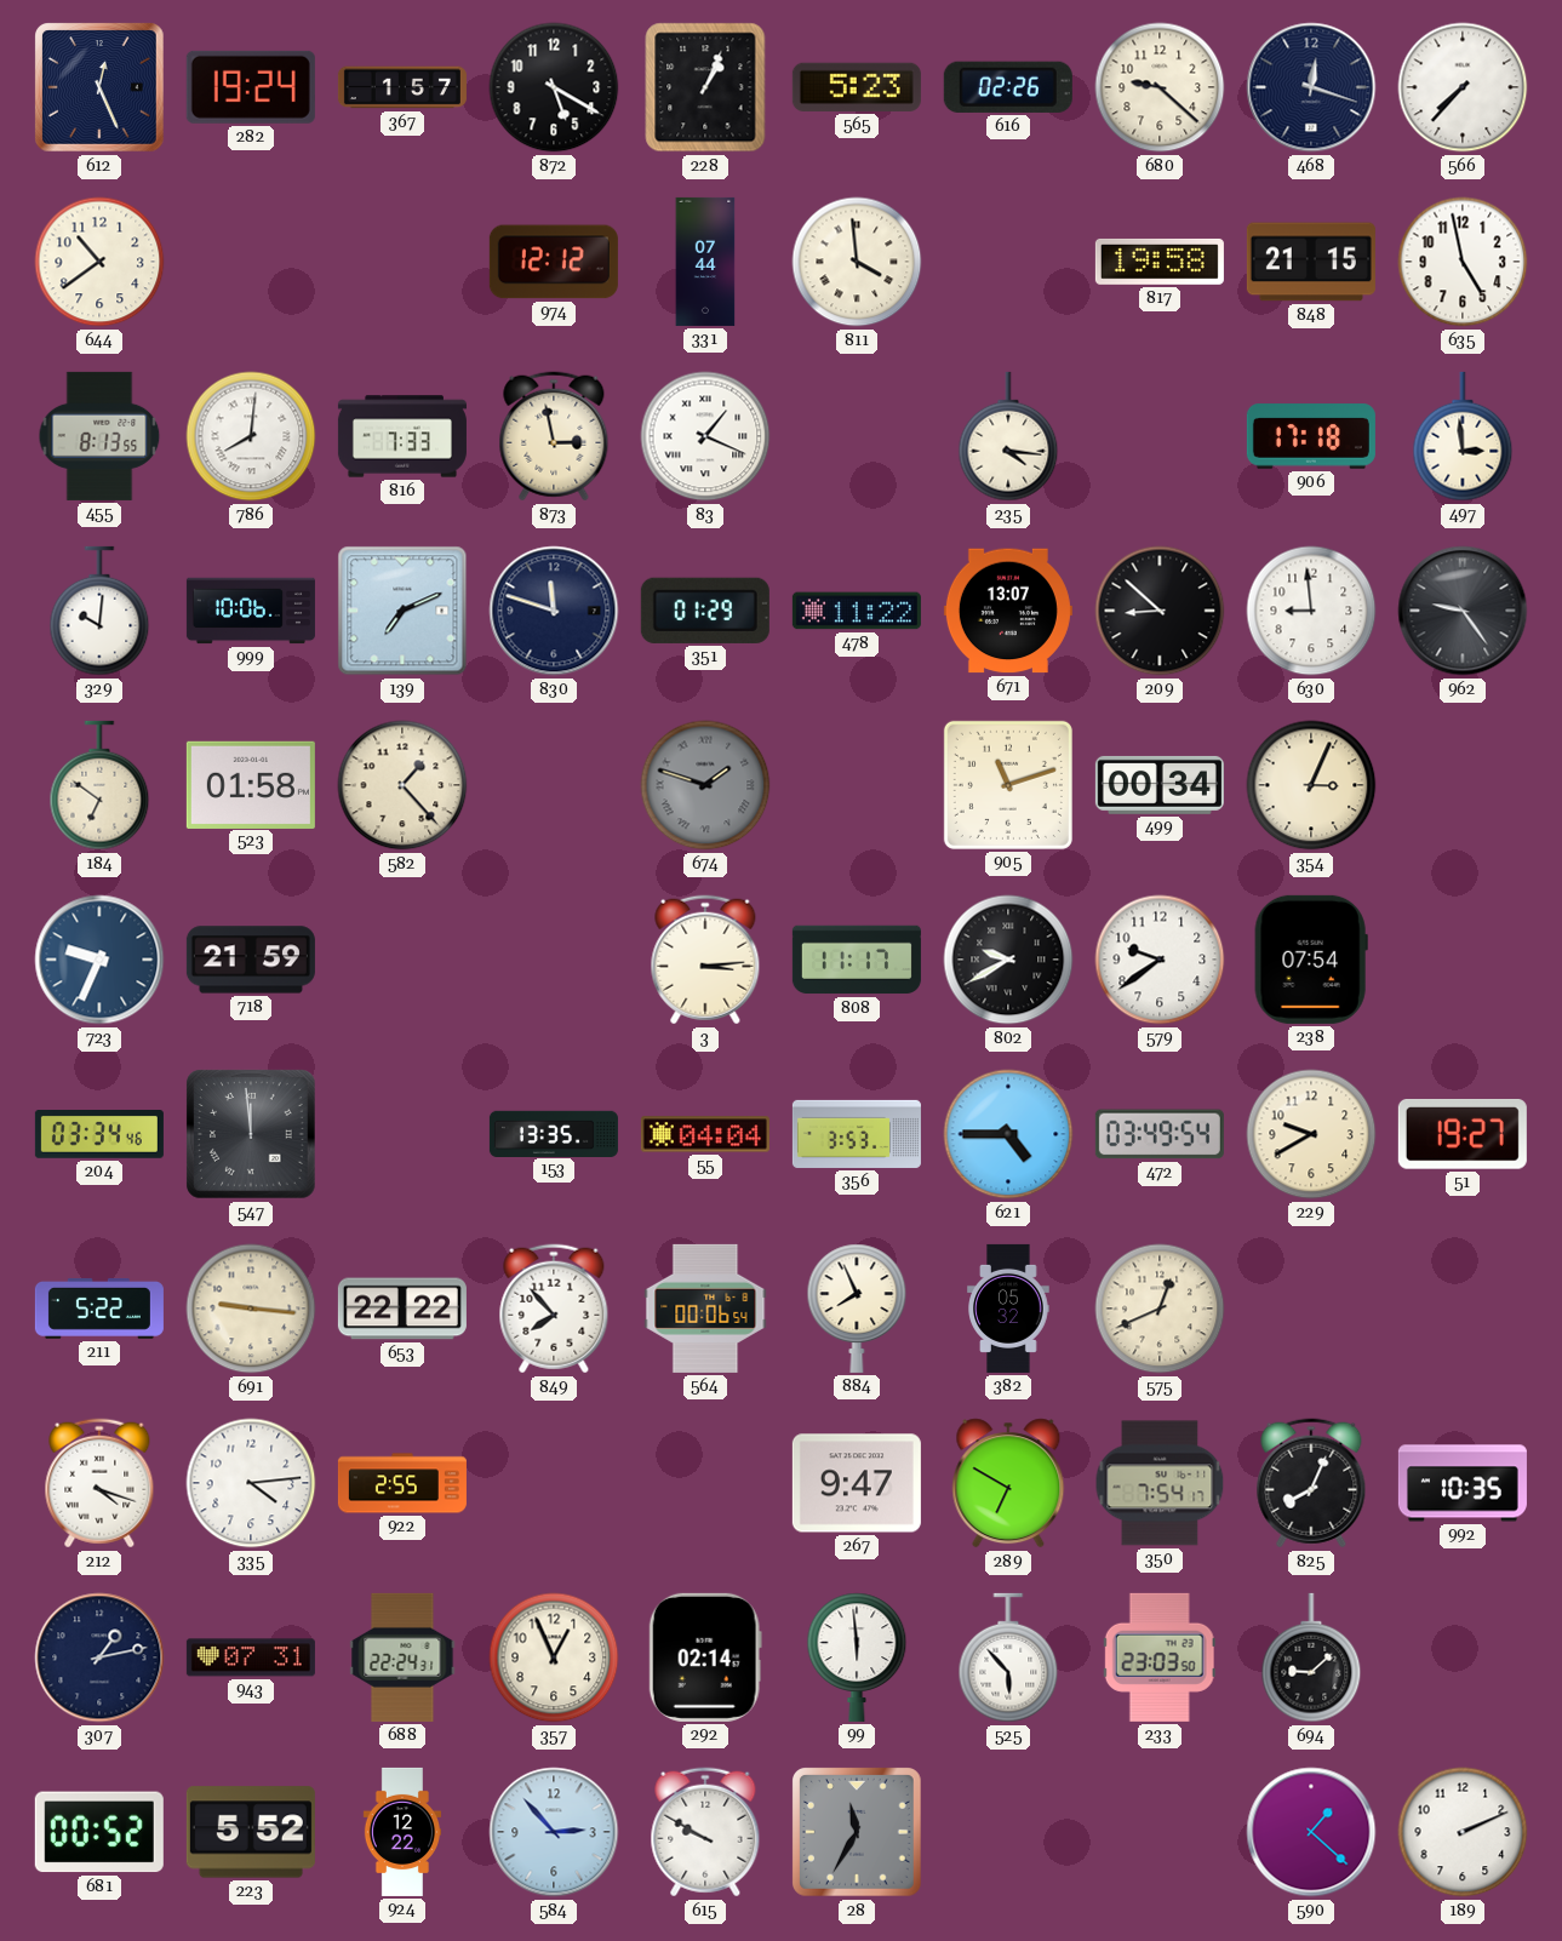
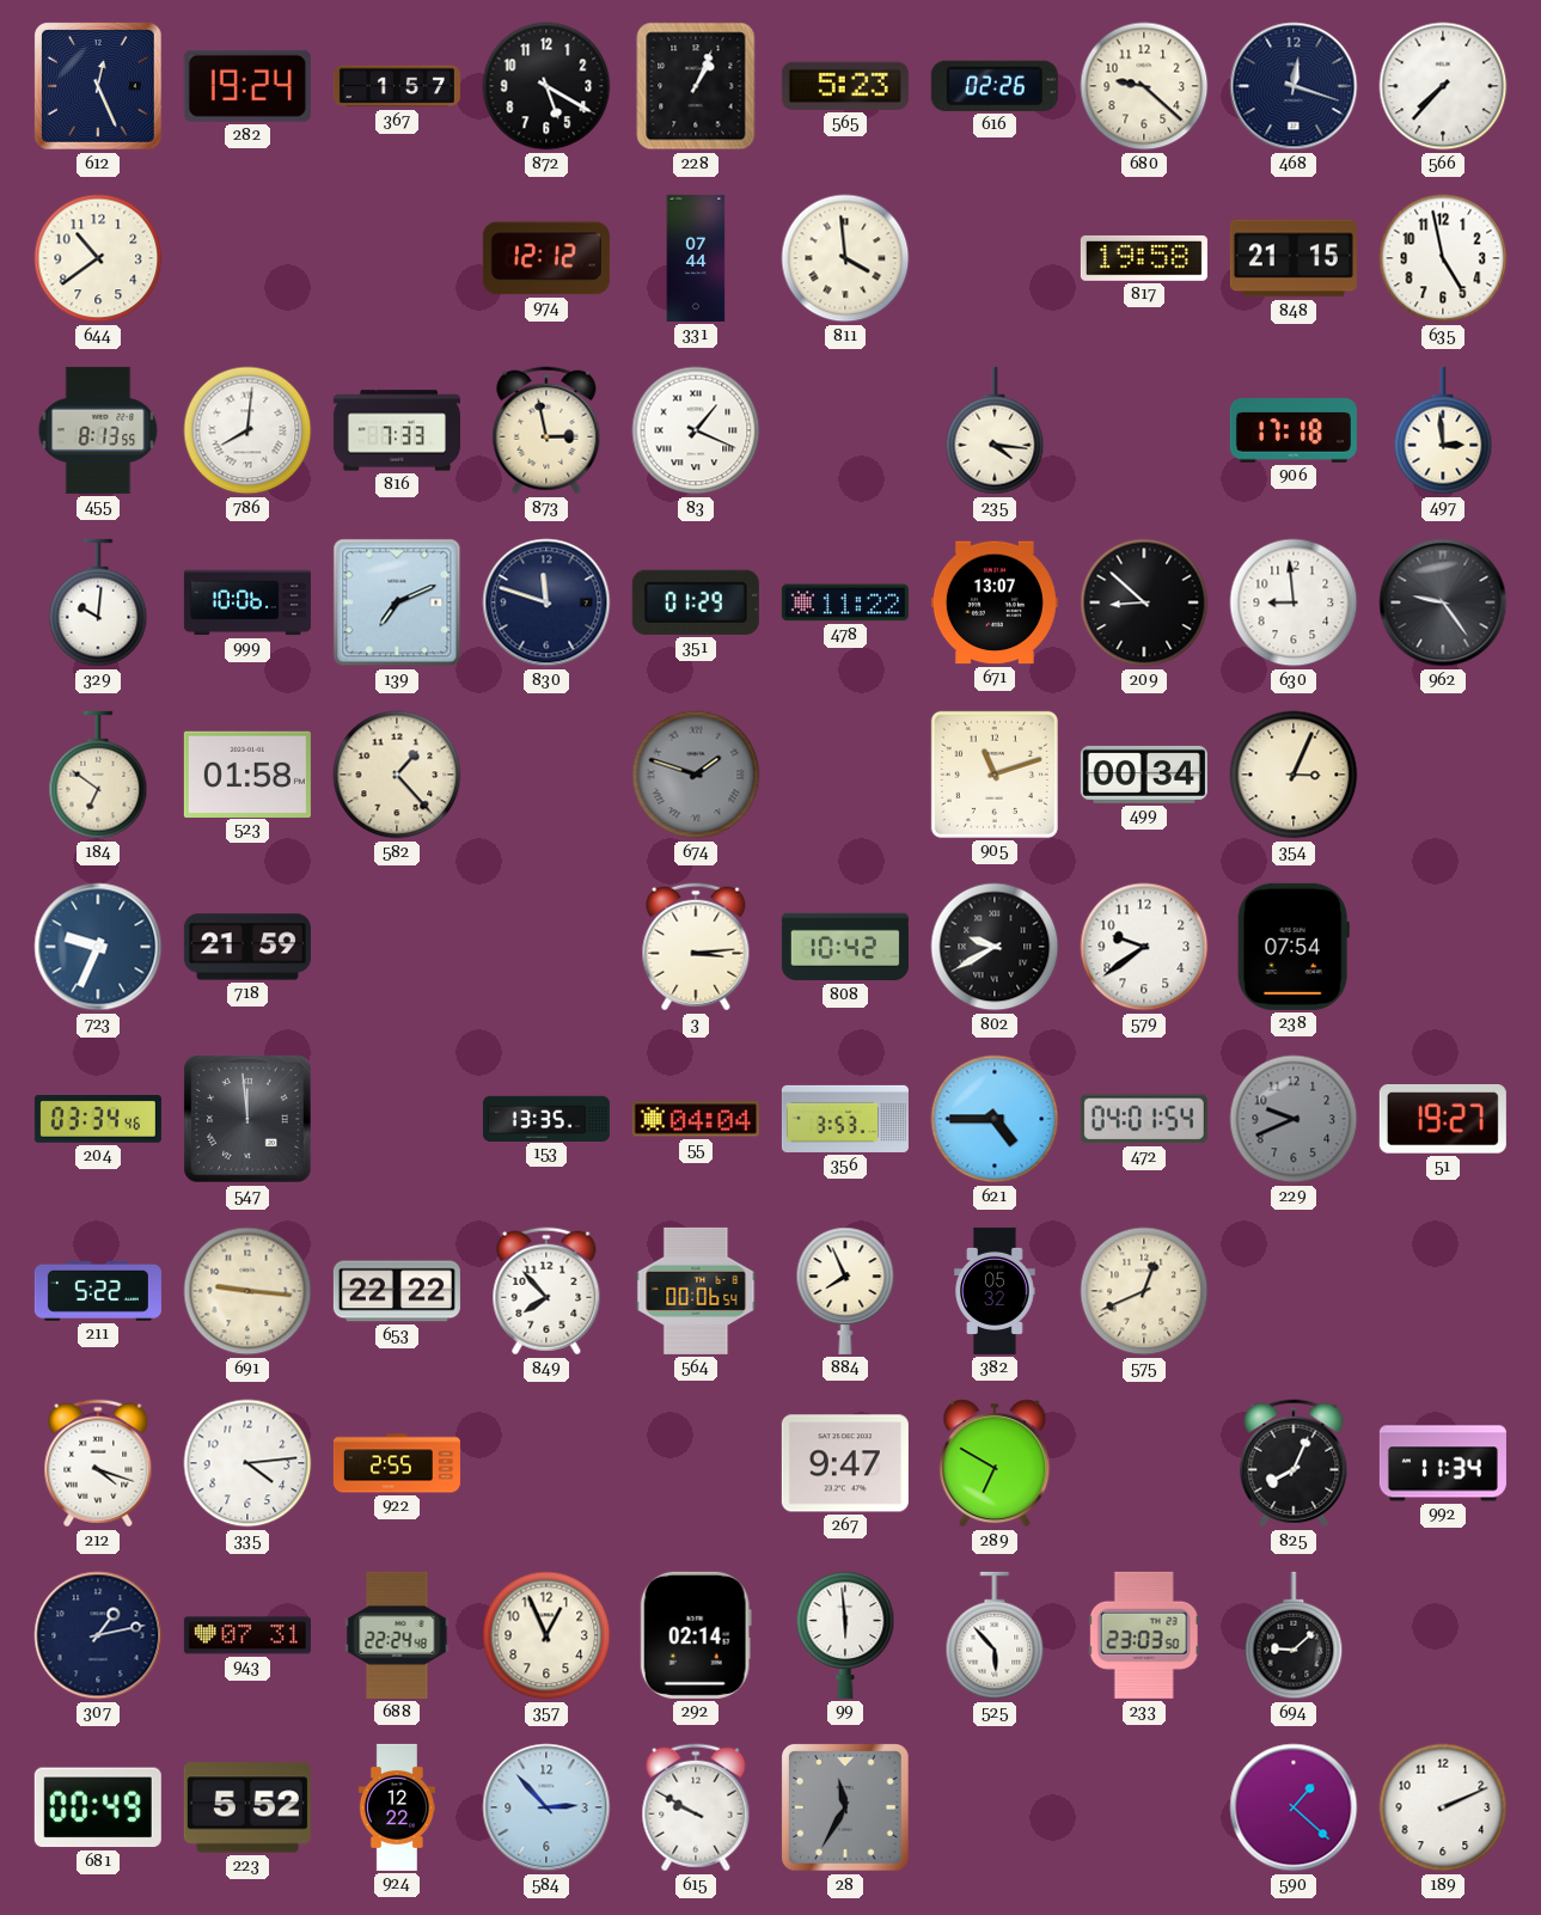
808: 11:17 -> 10:42 (845, 947)
472: 03:49 -> 04:01 (1144, 1119)
229: 9:40 -> 9:41 (1294, 1119)
229 dial: cream -> grey (1294, 1119)
350: 7:54 -> none (1160, 1483)
992: 10:35 -> 11:34 (1443, 1463)
688: 22:24:31 -> 22:24:48 (397, 1635)
681: 00:52 -> 00:49 (98, 1807)
